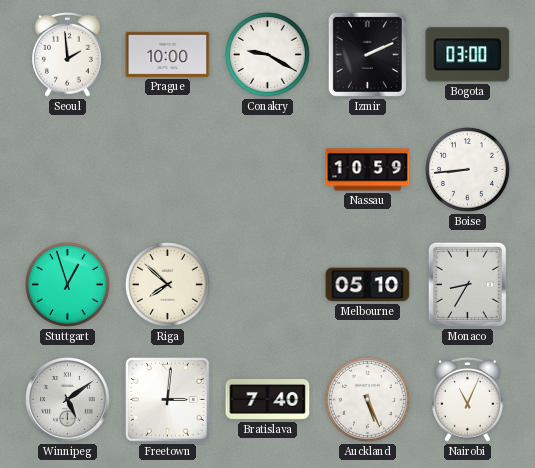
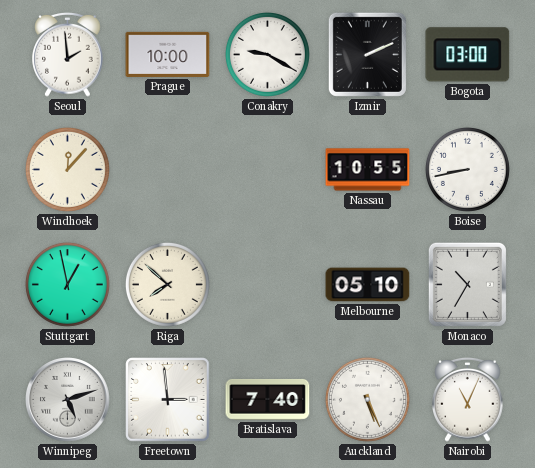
Windhoek: none -> 12:07 (67, 169)
Nassau: 10:59 -> 10:55 (368, 170)
Boise: 8:44 -> 8:43 (467, 169)
Stuttgart: 12:57 -> 12:58 (67, 284)
Monaco: 8:35 -> 10:35 (467, 284)
Winnipeg: 5:09 -> 5:12 (68, 400)
Freetown: 3:01 -> 2:59 (168, 400)
